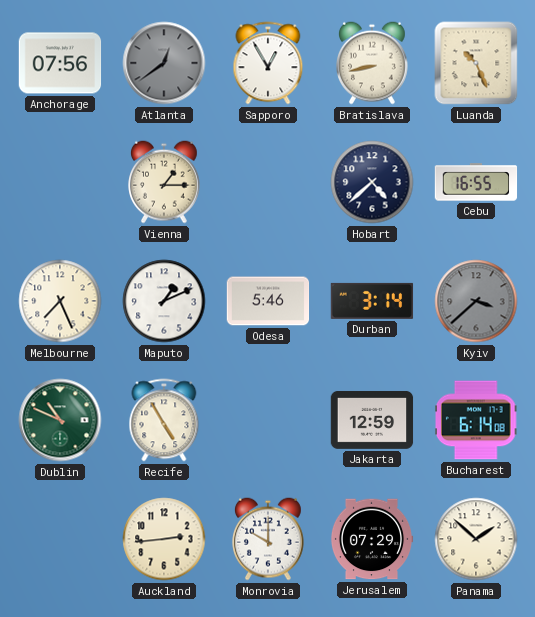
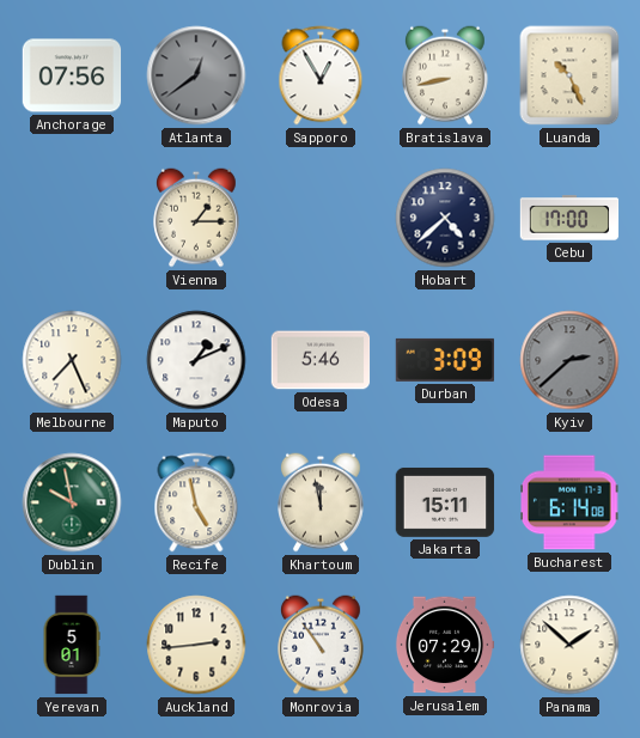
Cebu: 16:55 -> 17:00 (569, 218)
Durban: 3:14 -> 3:09 (445, 360)
Kyiv: 3:38 -> 2:38 (569, 360)
Dublin: 10:49 -> 9:58 (72, 502)
Recife: 4:55 -> 4:58 (196, 502)
Khartoum: none -> 11:58 (322, 502)
Jakarta: 12:59 -> 15:11 (445, 502)
Yerevan: none -> 5:01 (72, 645)
Monrovia: 10:00 -> 10:54 (322, 645)
